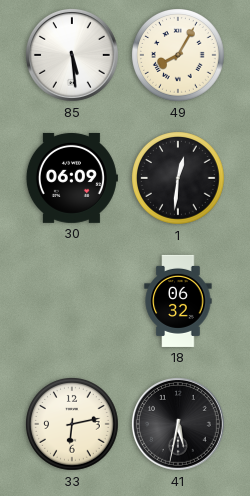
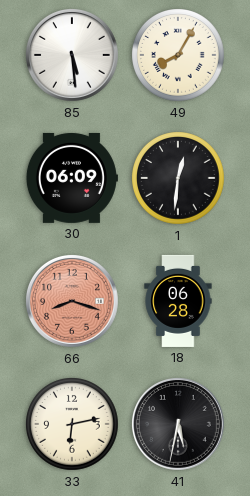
66: none -> 8:18 (72, 301)
18: 06:32 -> 06:28 (178, 301)
